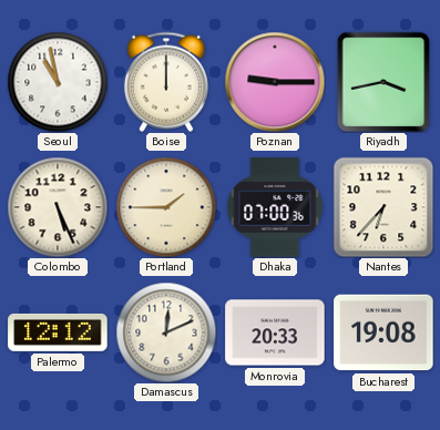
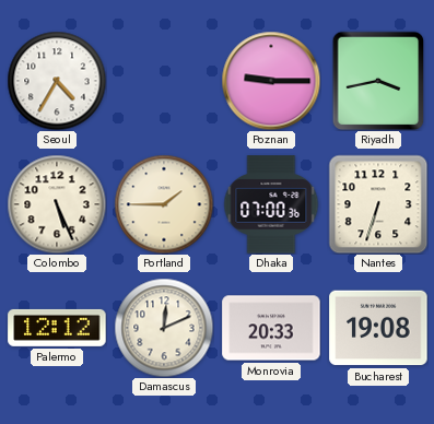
Seoul: 10:58 -> 4:35 (57, 81)
Boise: 12:00 -> none (166, 82)
Nantes: 6:37 -> 6:33 (378, 204)
